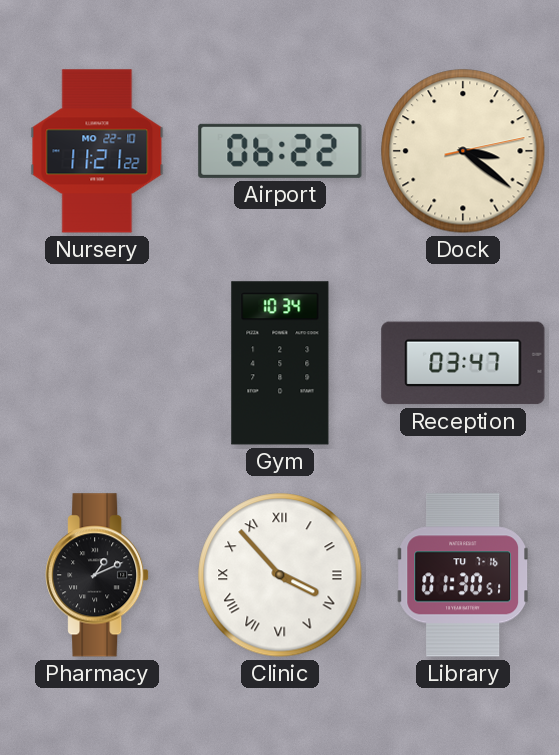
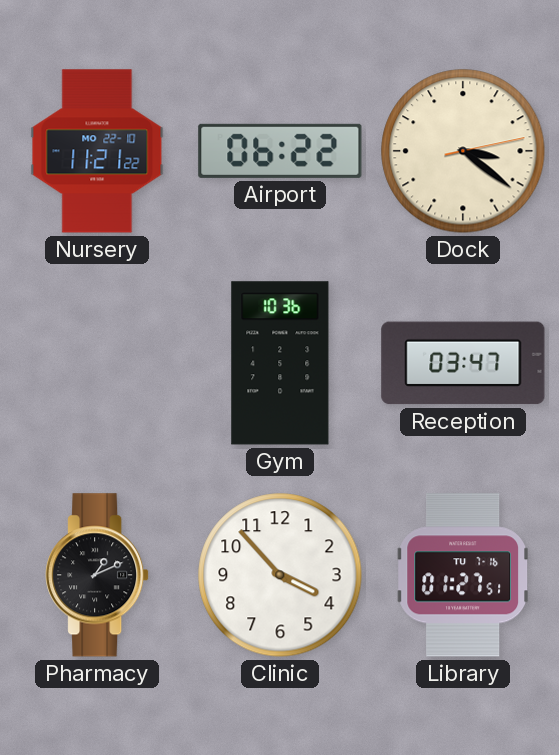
Gym: 10:34 -> 10:36 (280, 363)
Clinic numerals: Roman -> Arabic (280, 575)
Library: 01:30 -> 01:27 (462, 575)
